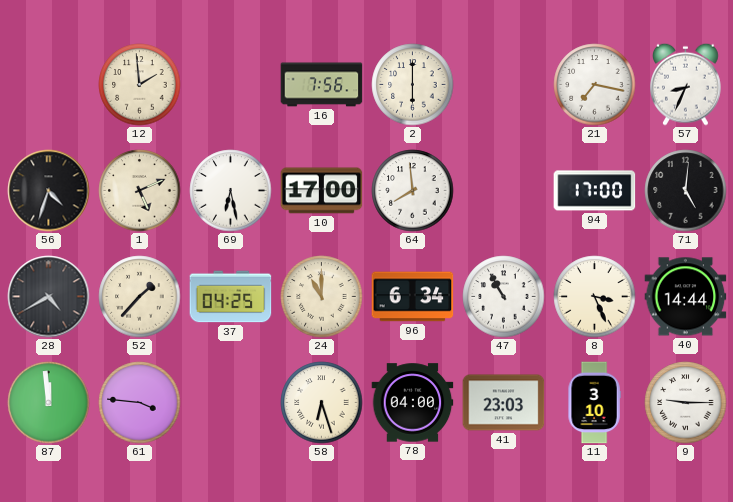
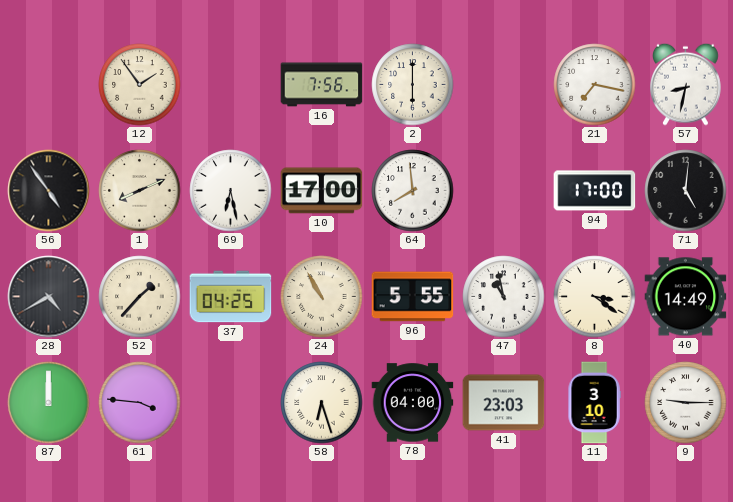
12: 1:59 -> 1:54 (140, 85)
57: 8:34 -> 8:32 (686, 84)
56: 4:33 -> 4:54 (49, 191)
1: 5:11 -> 8:11 (140, 191)
24: 11:00 -> 10:55 (322, 297)
96: 6:34 -> 5:55 (413, 297)
47: 10:55 -> 10:58 (504, 297)
8: 3:26 -> 3:21 (595, 297)
40: 14:44 -> 14:49 (686, 297)
87: 11:59 -> 12:00 (49, 403)
